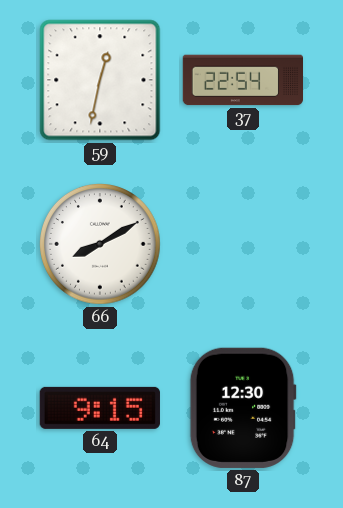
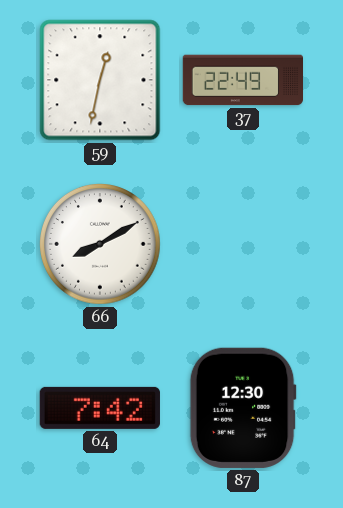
37: 22:54 -> 22:49 (242, 80)
64: 9:15 -> 7:42 (100, 408)
